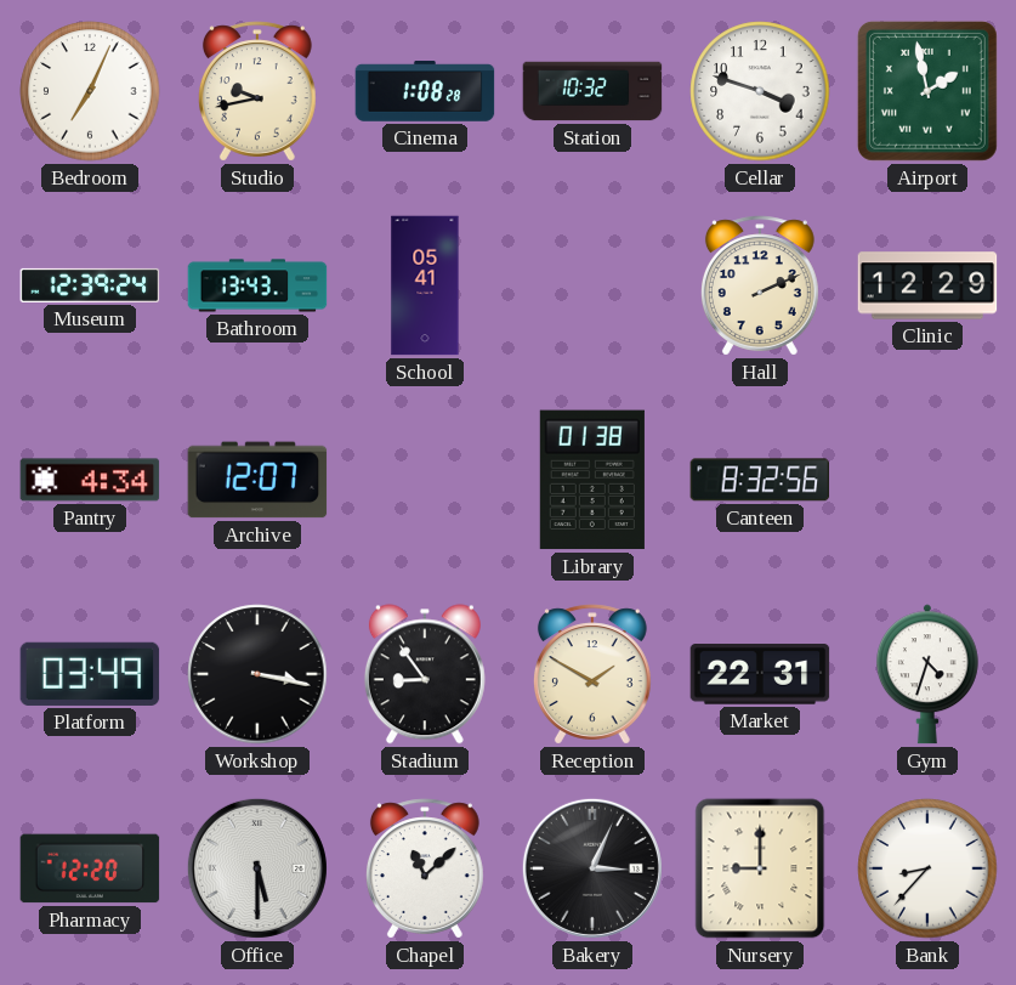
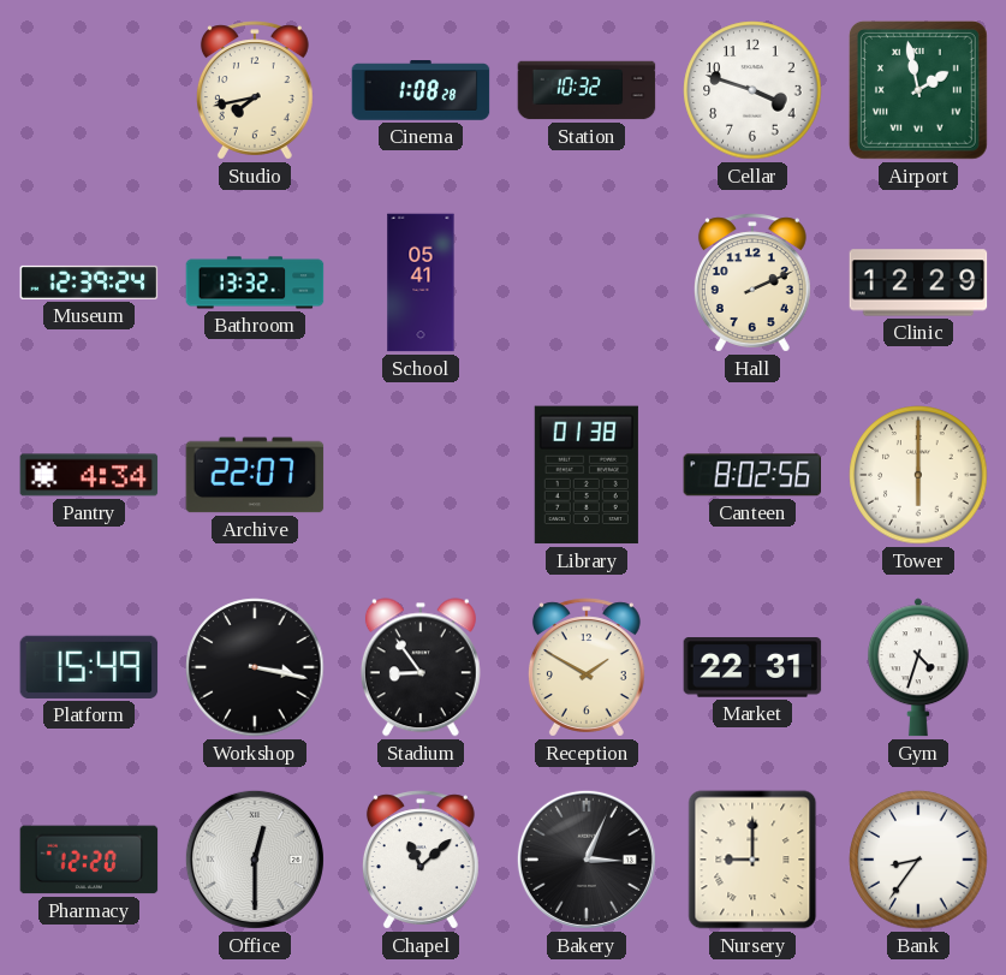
Bedroom: 7:04 -> none (90, 91)
Studio: 9:43 -> 7:43 (255, 90)
Bathroom: 13:43 -> 13:32 (255, 283)
Archive: 12:07 -> 22:07 (255, 475)
Canteen: 8:32 -> 8:02 (752, 475)
Tower: none -> 6:00 (918, 475)
Platform: 03:49 -> 15:49 (89, 667)
Office: 5:30 -> 12:30 (255, 860)
Bank: 8:37 -> 8:36 (918, 860)
